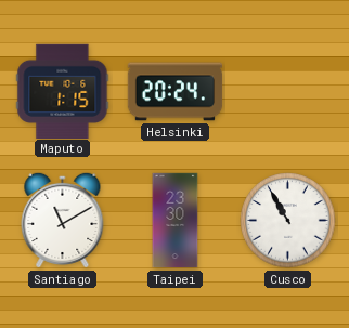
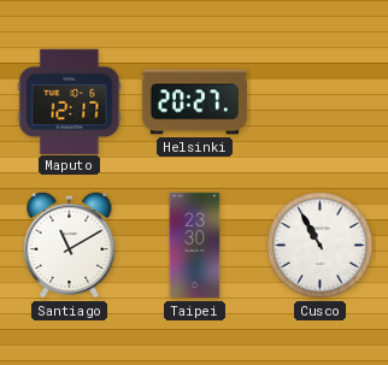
Maputo: 1:15 -> 12:17 (70, 101)
Helsinki: 20:24 -> 20:27 (195, 102)
